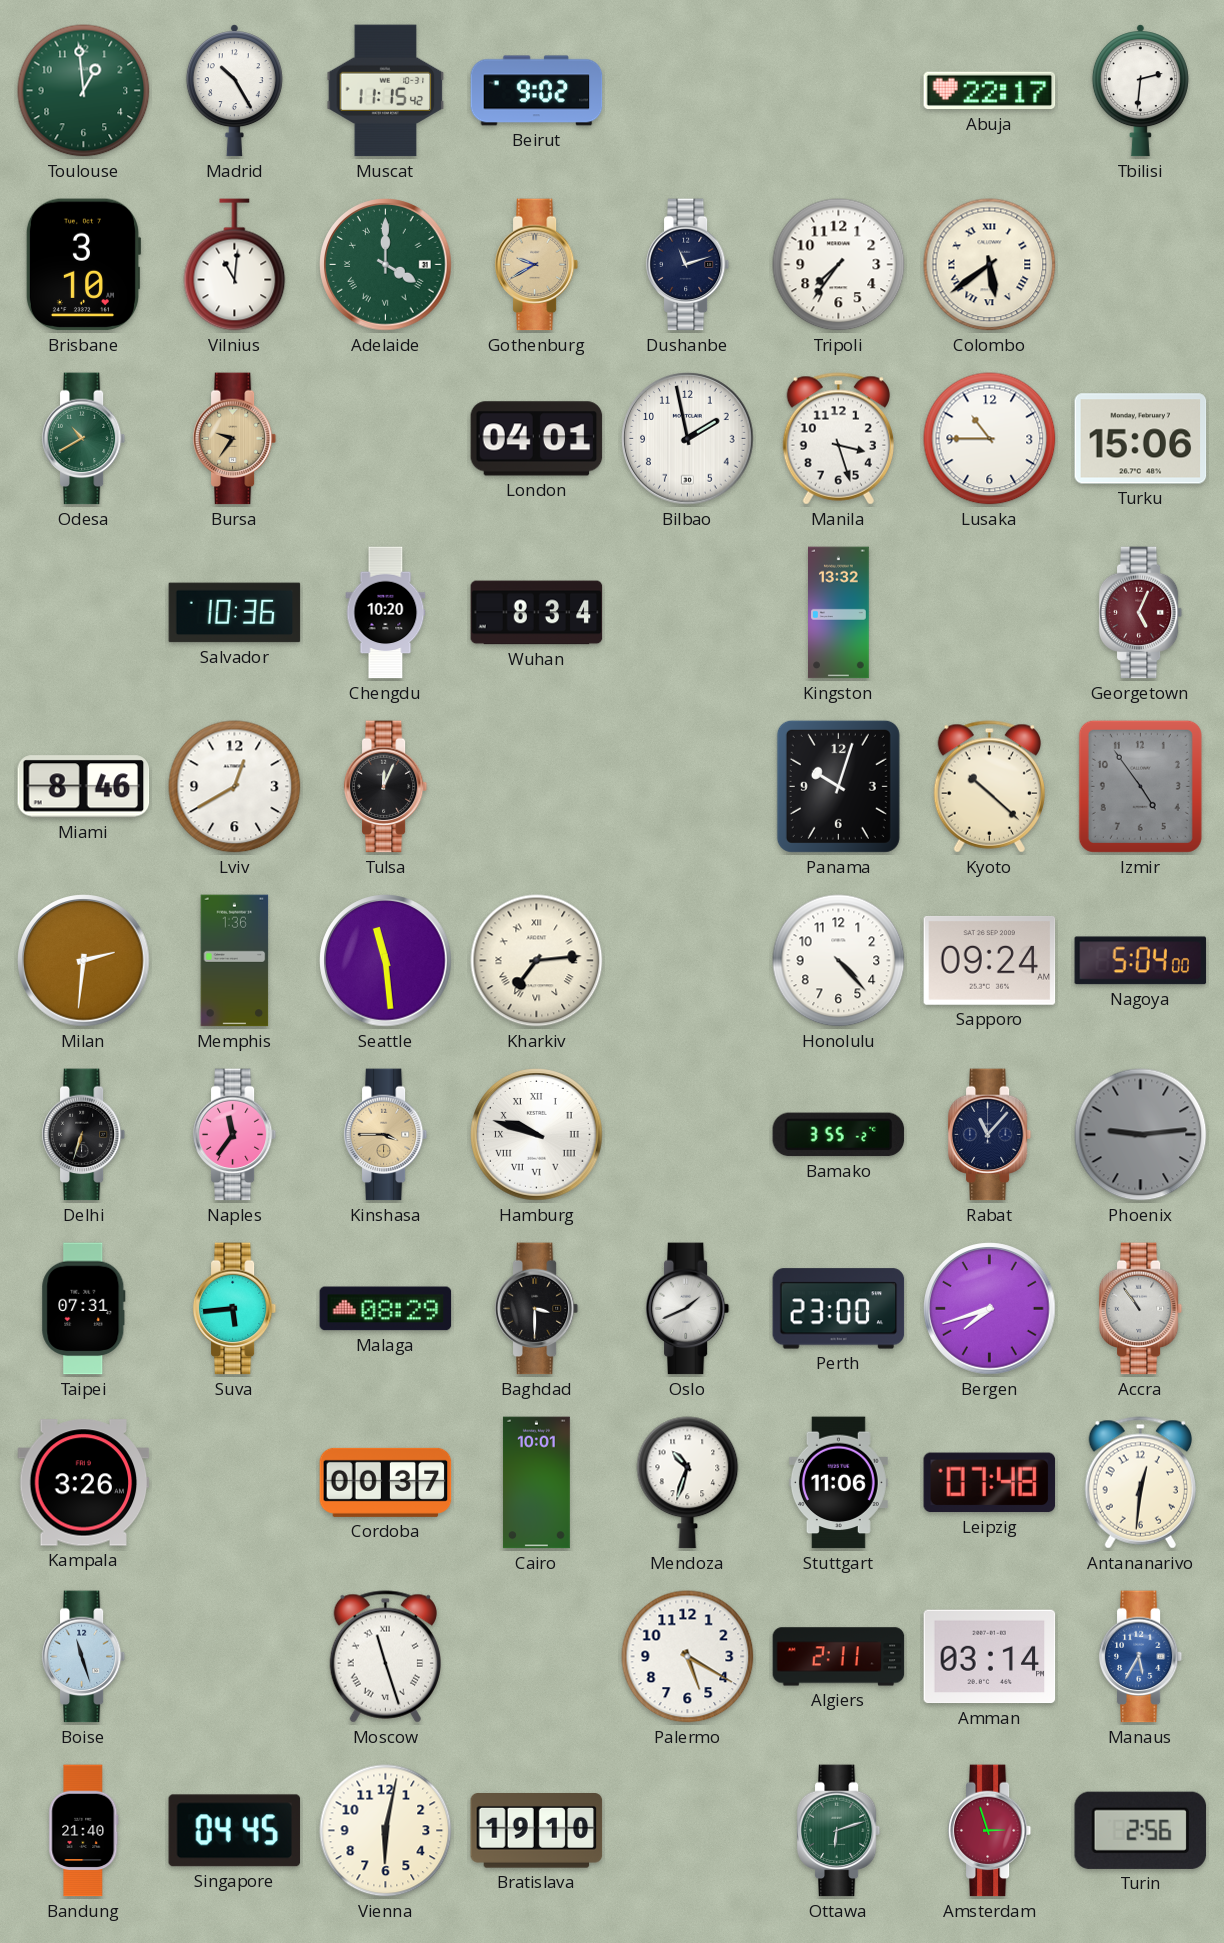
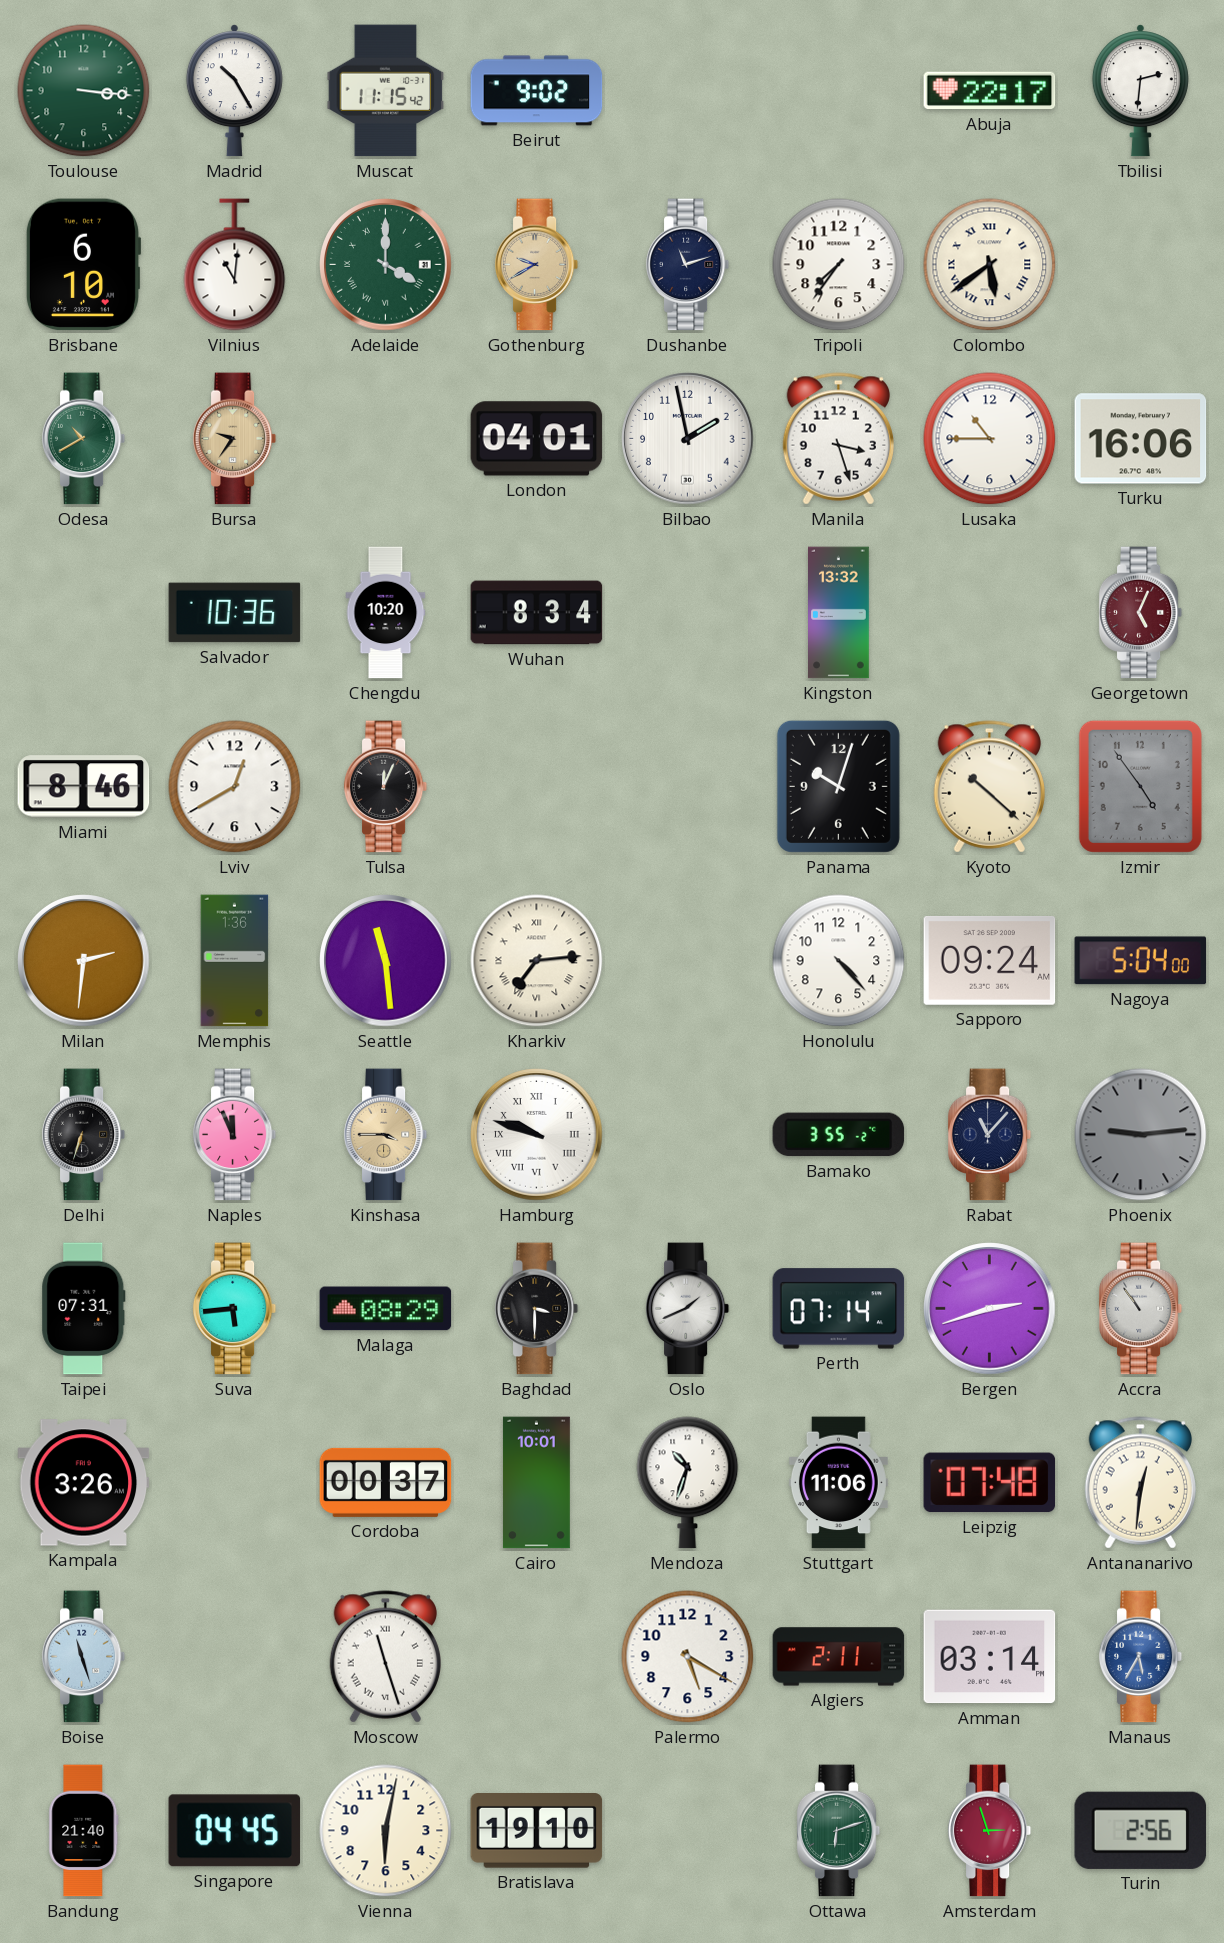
Toulouse: 12:59 -> 3:16 (84, 91)
Brisbane: 3:10 -> 6:10 (83, 265)
Turku: 15:06 -> 16:06 (1141, 439)
Naples: 11:36 -> 11:56 (235, 1135)
Perth: 23:00 -> 07:14 (839, 1309)
Bergen: 7:42 -> 2:42 (990, 1309)
